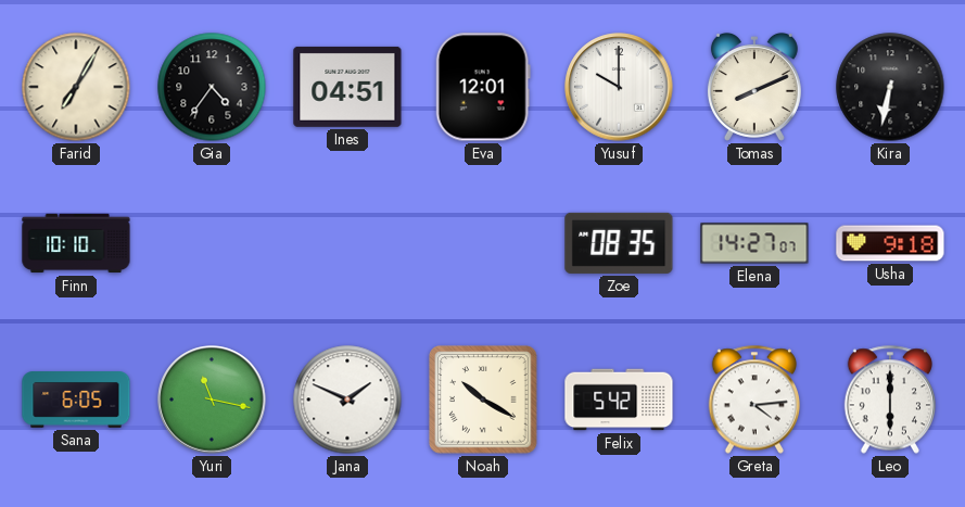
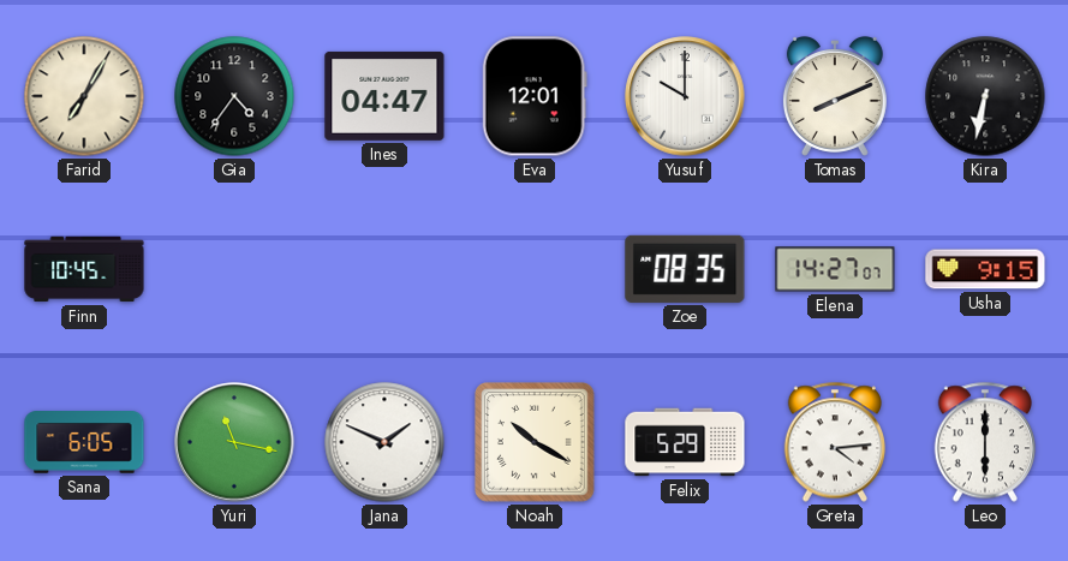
Ines: 04:51 -> 04:47 (384, 96)
Finn: 10:10 -> 10:45 (84, 269)
Usha: 9:18 -> 9:15 (985, 269)
Felix: 5:42 -> 5:29 (685, 442)
